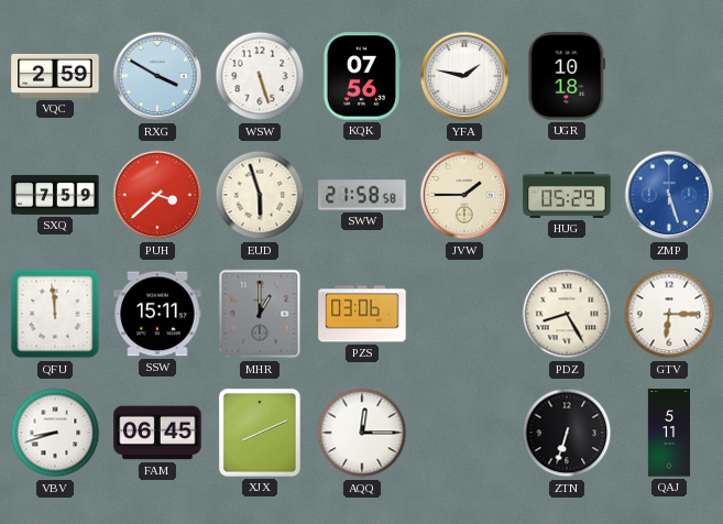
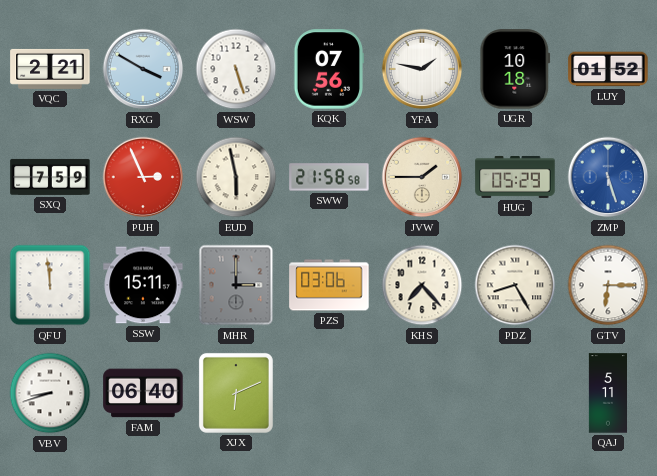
VQC: 2:59 -> 2:21 (50, 69)
LUY: none -> 01:52 (608, 69)
PUH: 3:38 -> 2:56 (143, 177)
EUD: 5:57 -> 5:58 (236, 177)
MHR: 1:00 -> 3:00 (236, 285)
KHS: none -> 7:23 (422, 285)
FAM: 06:45 -> 06:40 (143, 393)
XJX: 8:11 -> 6:11 (236, 393)
AQQ: 12:15 -> none (362, 433)
ZTN: 6:33 -> none (567, 433)
